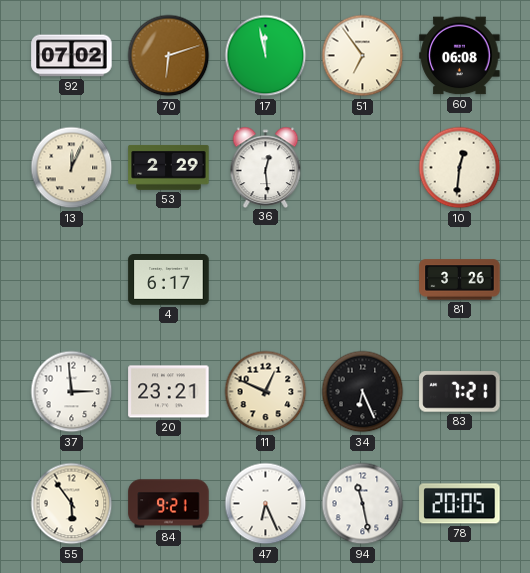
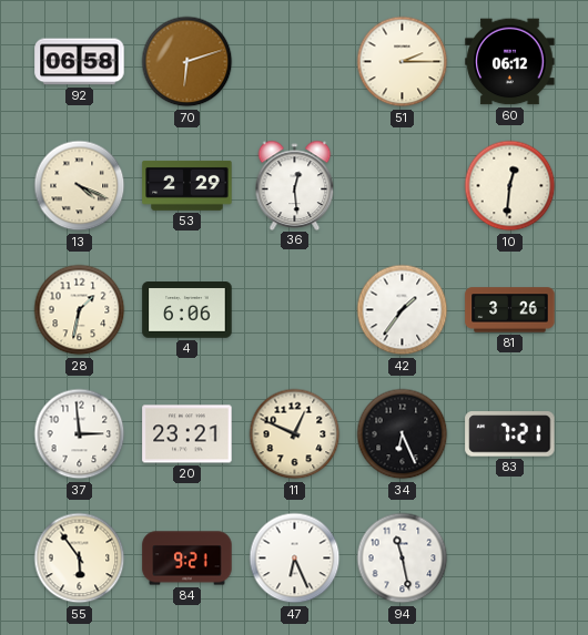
92: 07:02 -> 06:58 (80, 62)
17: 11:58 -> none (266, 56)
51: 6:54 -> 2:15 (403, 62)
60: 06:08 -> 06:12 (510, 62)
13: 12:04 -> 4:19 (80, 186)
28: none -> 1:32 (80, 310)
4: 6:17 -> 6:06 (187, 310)
42: none -> 1:36 (403, 310)
78: 20:05 -> none (460, 504)
